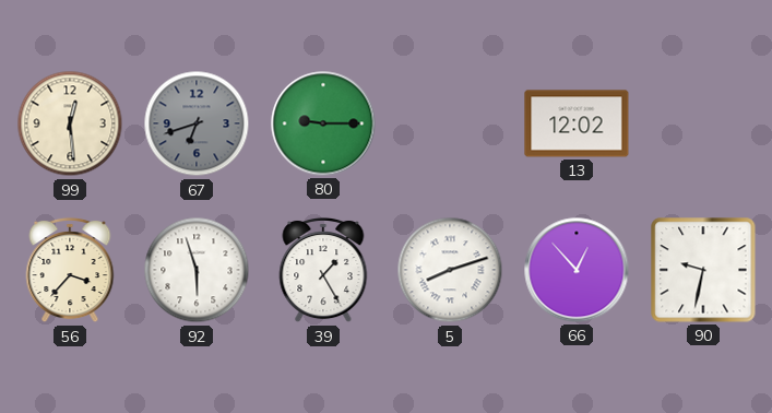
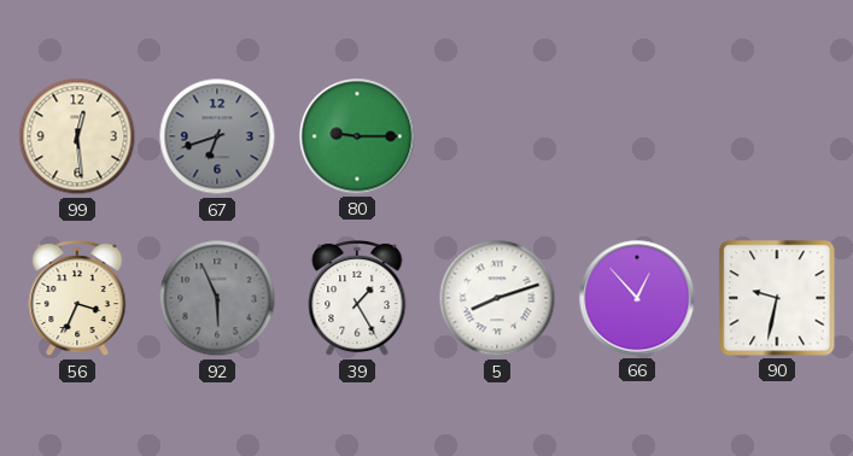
13: 12:02 -> none (577, 123)
56: 3:37 -> 3:34 (77, 298)
92: 5:57 -> 5:56 (217, 298)
92 dial: white -> grey (217, 298)
